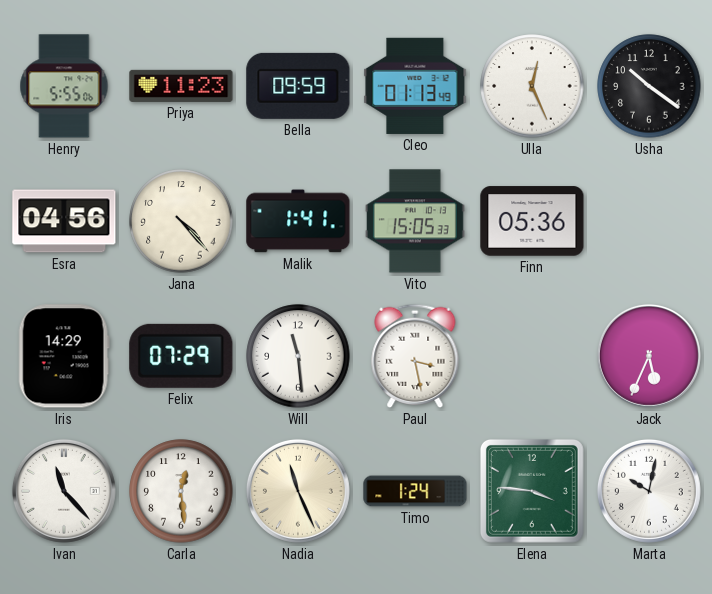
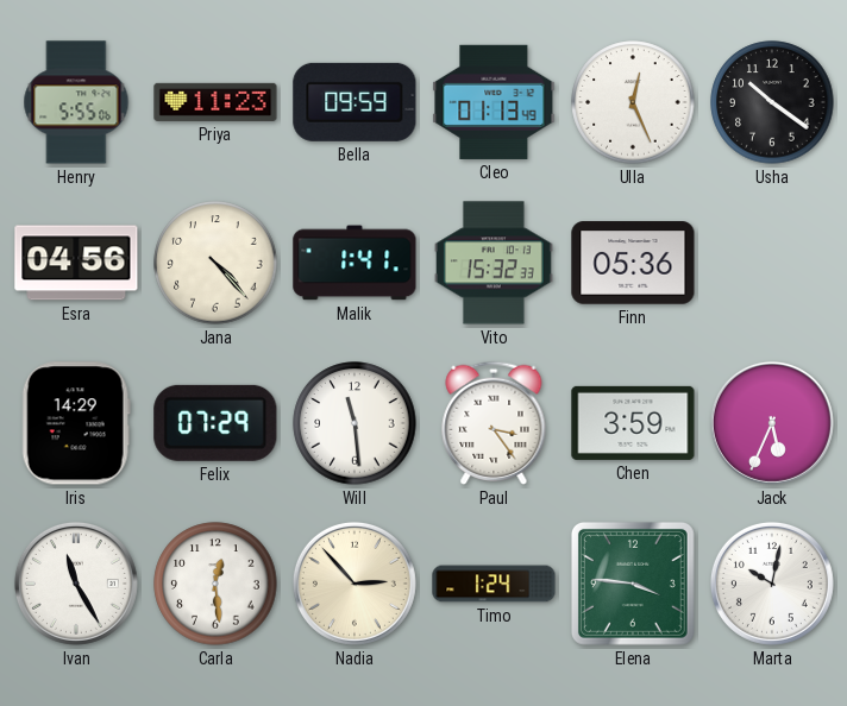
Vito: 15:05 -> 15:32 (494, 263)
Paul: 3:28 -> 3:24 (494, 423)
Chen: none -> 3:59 (633, 423)
Ivan: 11:23 -> 11:25 (76, 584)
Nadia: 11:26 -> 2:53 (355, 584)
